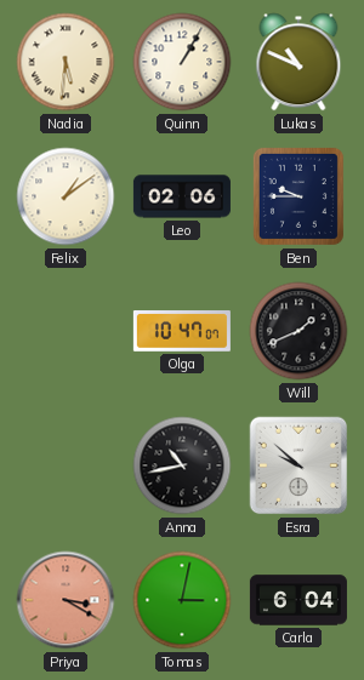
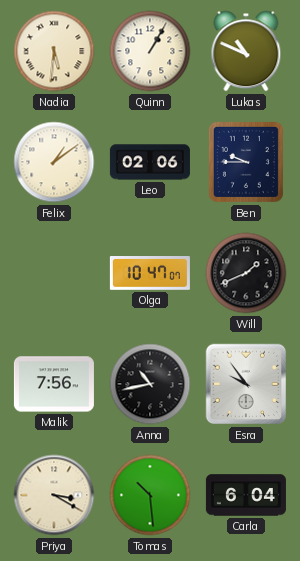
Malik: none -> 7:56 (54, 384)
Esra: 9:52 -> 9:54 (246, 384)
Priya dial: salmon -> cream (54, 495)
Tomas: 3:02 -> 10:29 (150, 495)
